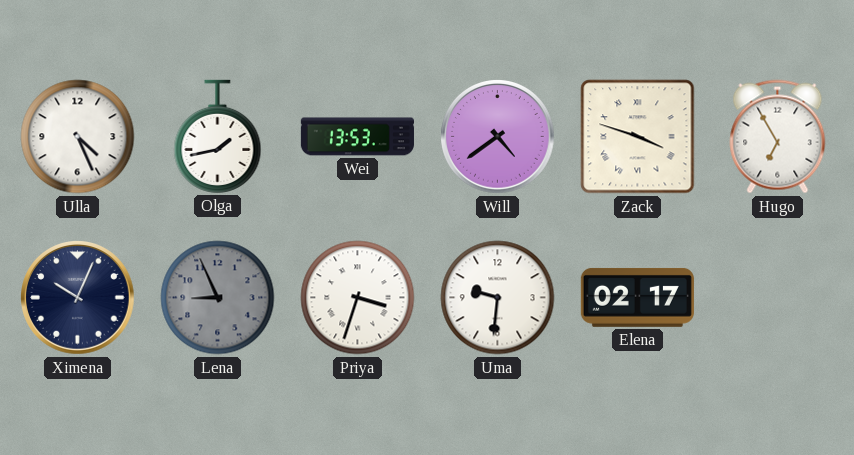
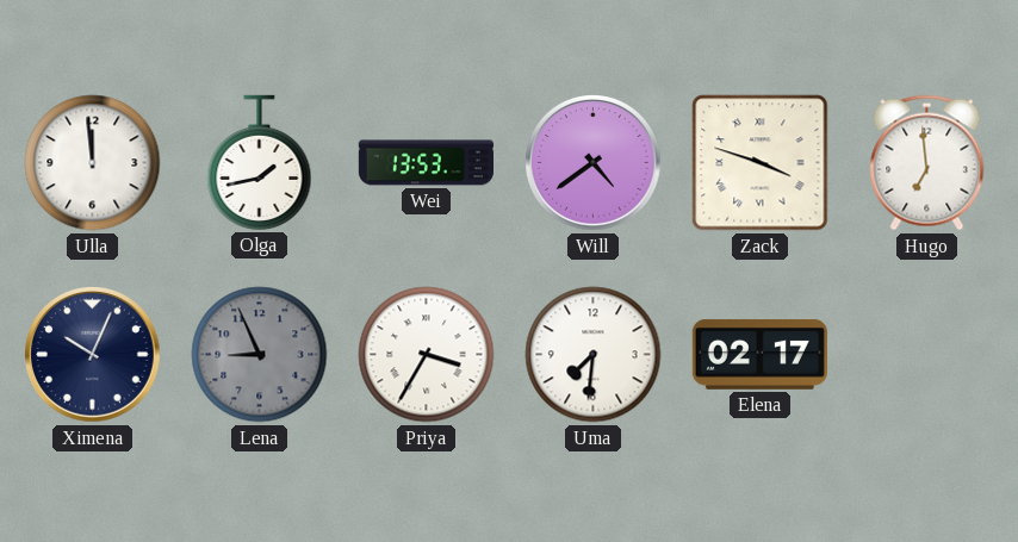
Ulla: 4:26 -> 11:59 (93, 163)
Hugo: 6:55 -> 6:59 (927, 163)
Priya: 3:33 -> 3:35 (427, 355)
Uma: 9:31 -> 7:31 (594, 355)
